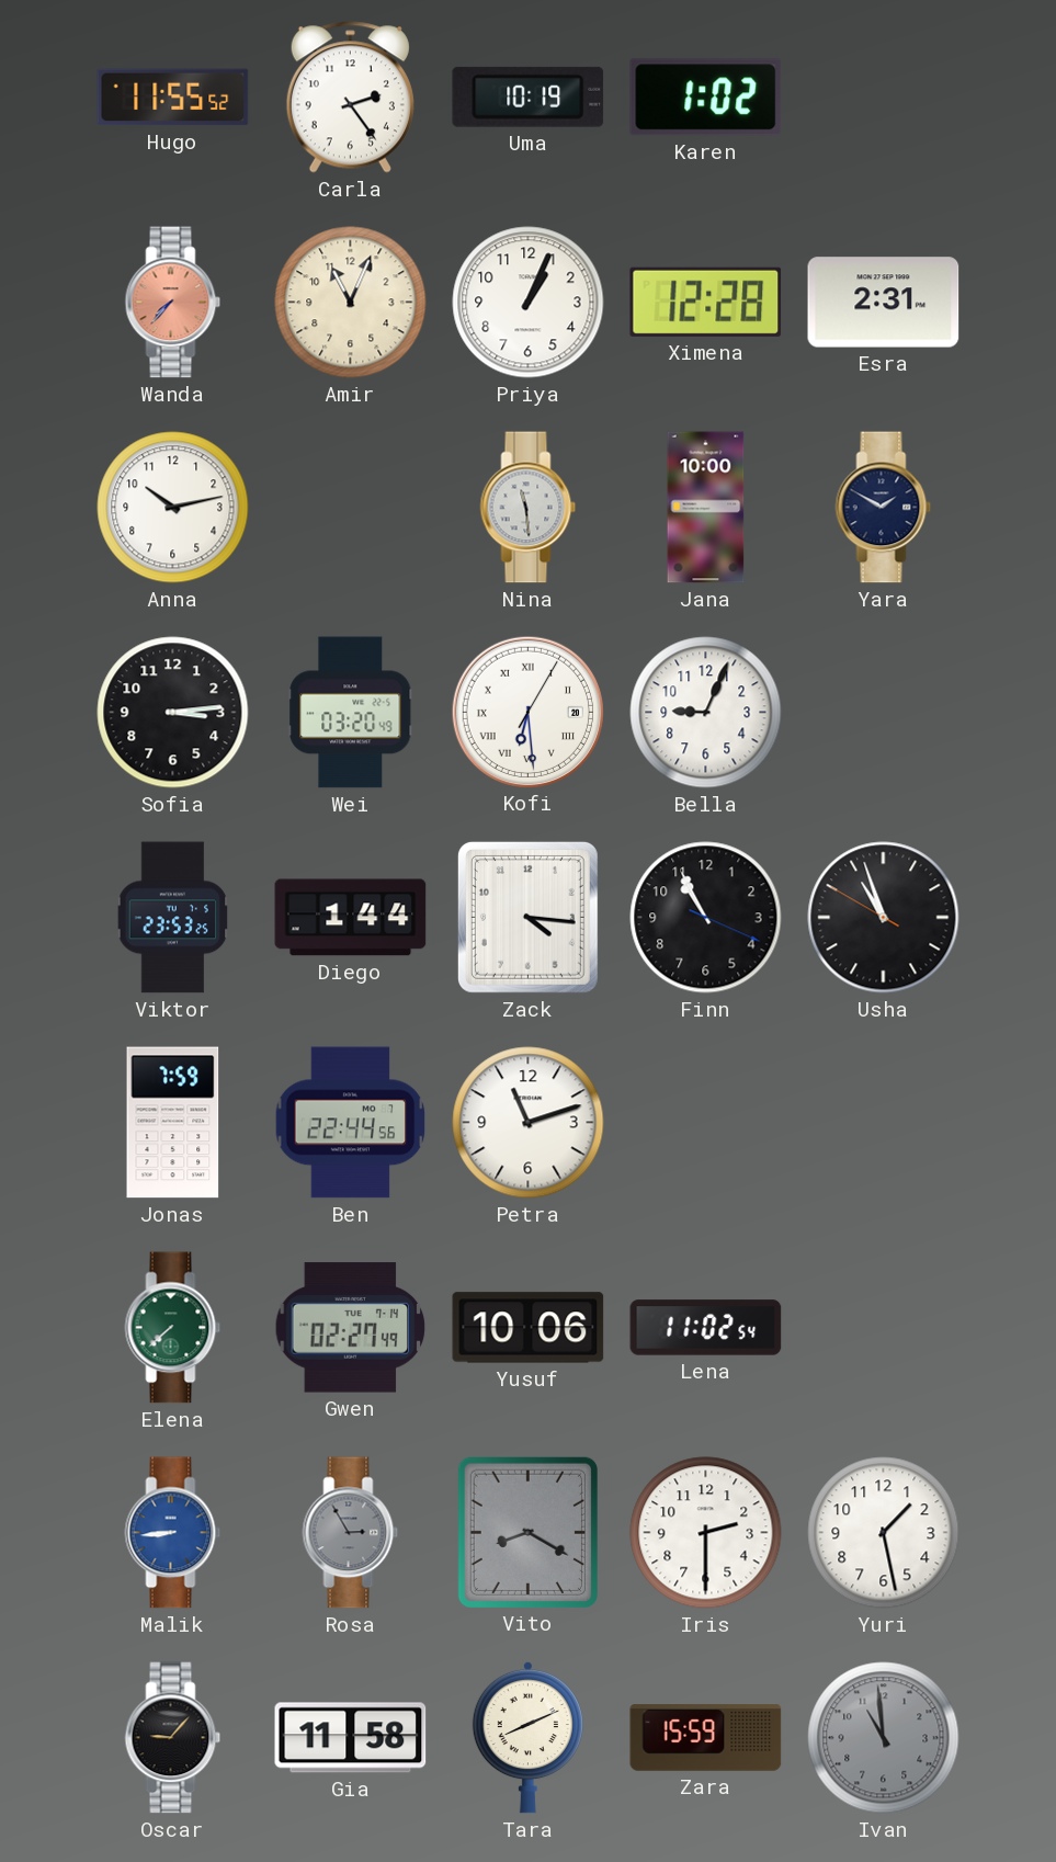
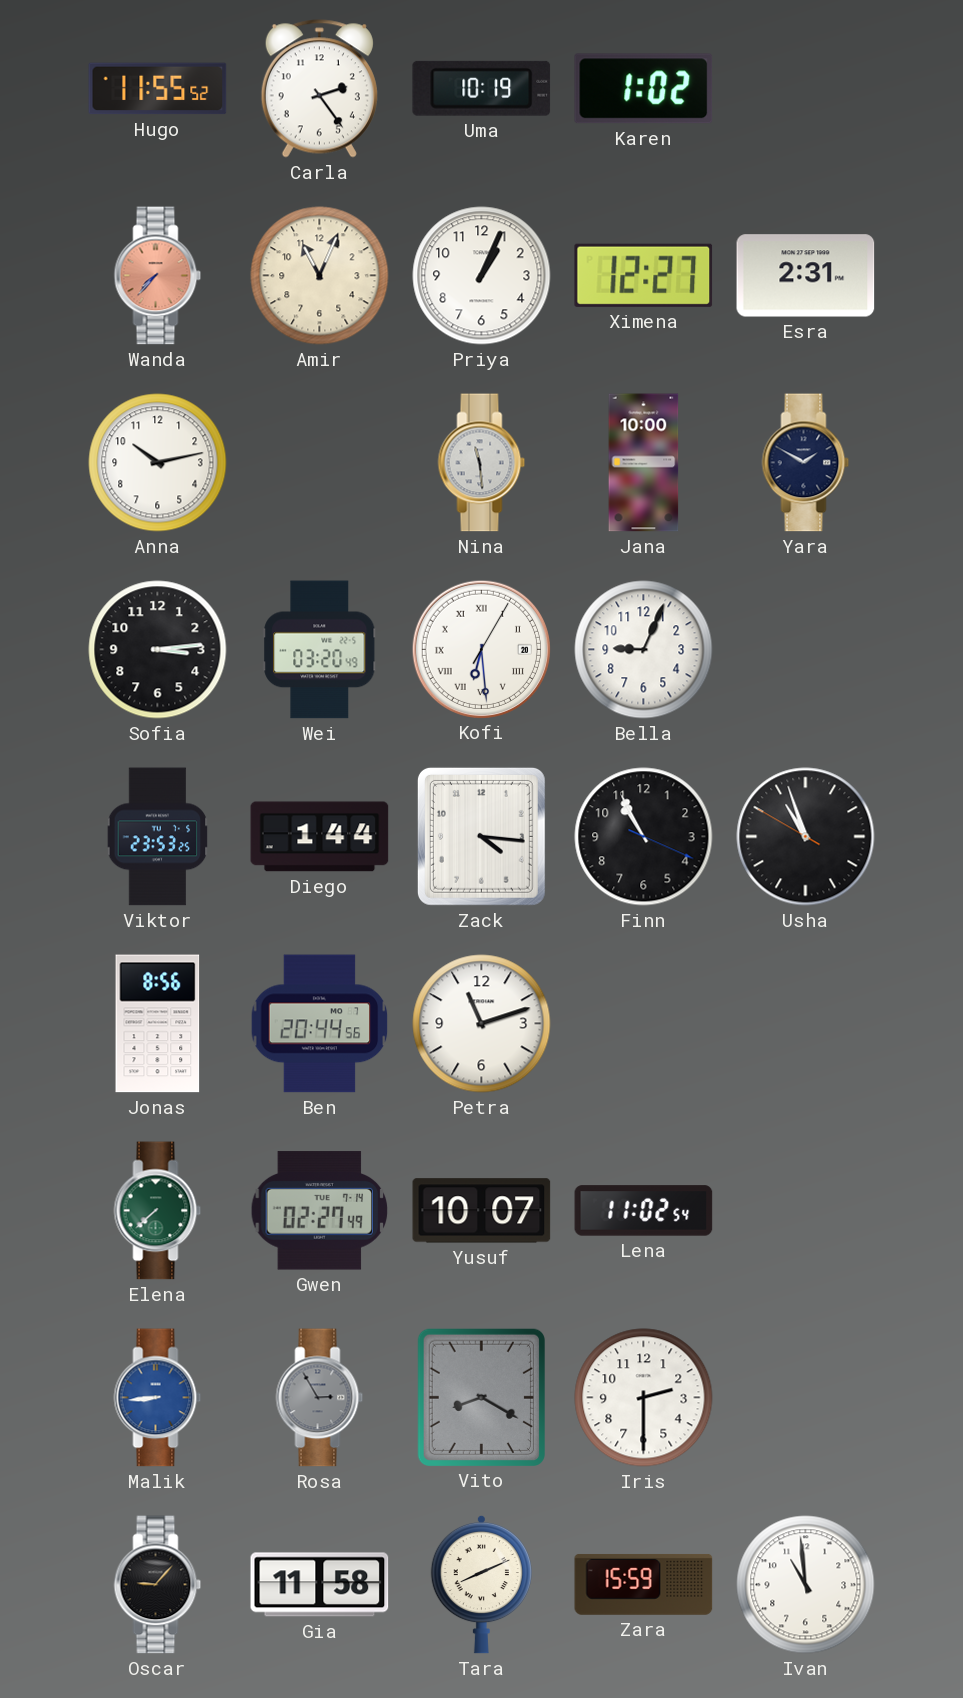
Ximena: 12:28 -> 12:27 (644, 275)
Jonas: 7:59 -> 8:56 (158, 1024)
Ben: 22:44 -> 20:44 (320, 1024)
Yusuf: 10:06 -> 10:07 (482, 1211)
Yuri: 1:28 -> none (884, 1533)
Ivan dial: grey -> white (806, 1585)
